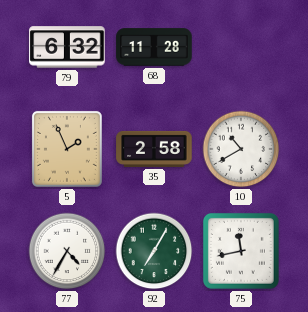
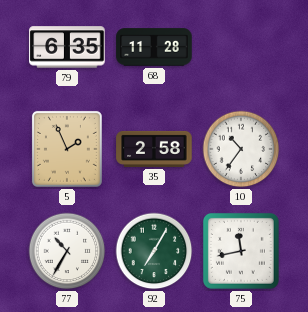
79: 6:32 -> 6:35 (67, 47)
10: 10:40 -> 10:36 (241, 149)
77: 4:35 -> 10:35 (67, 251)
